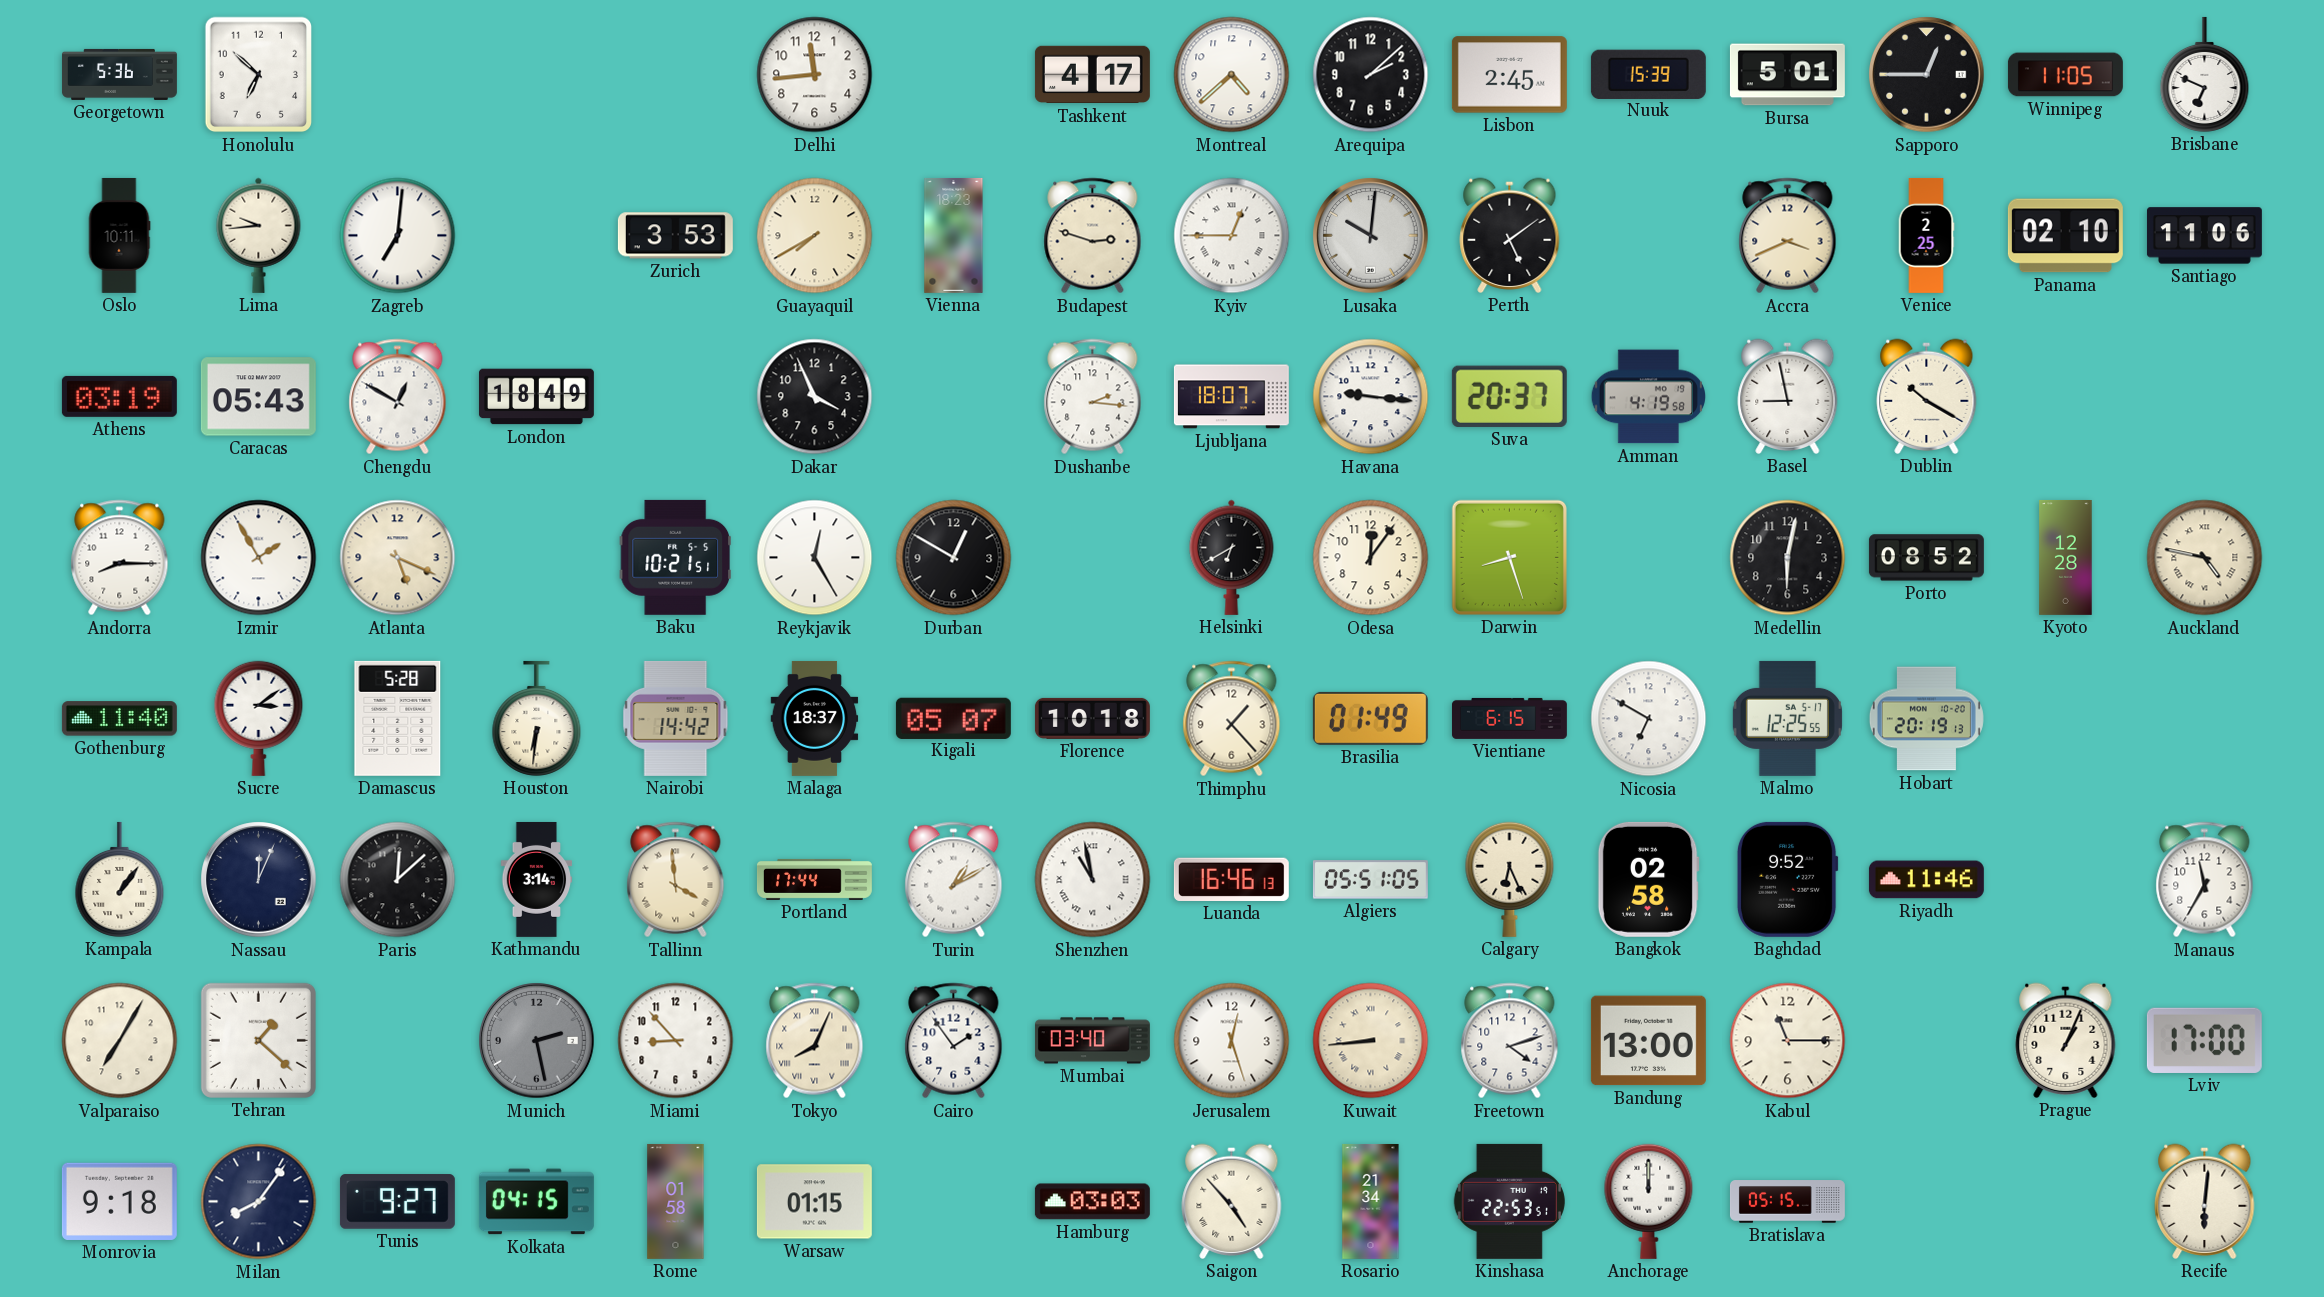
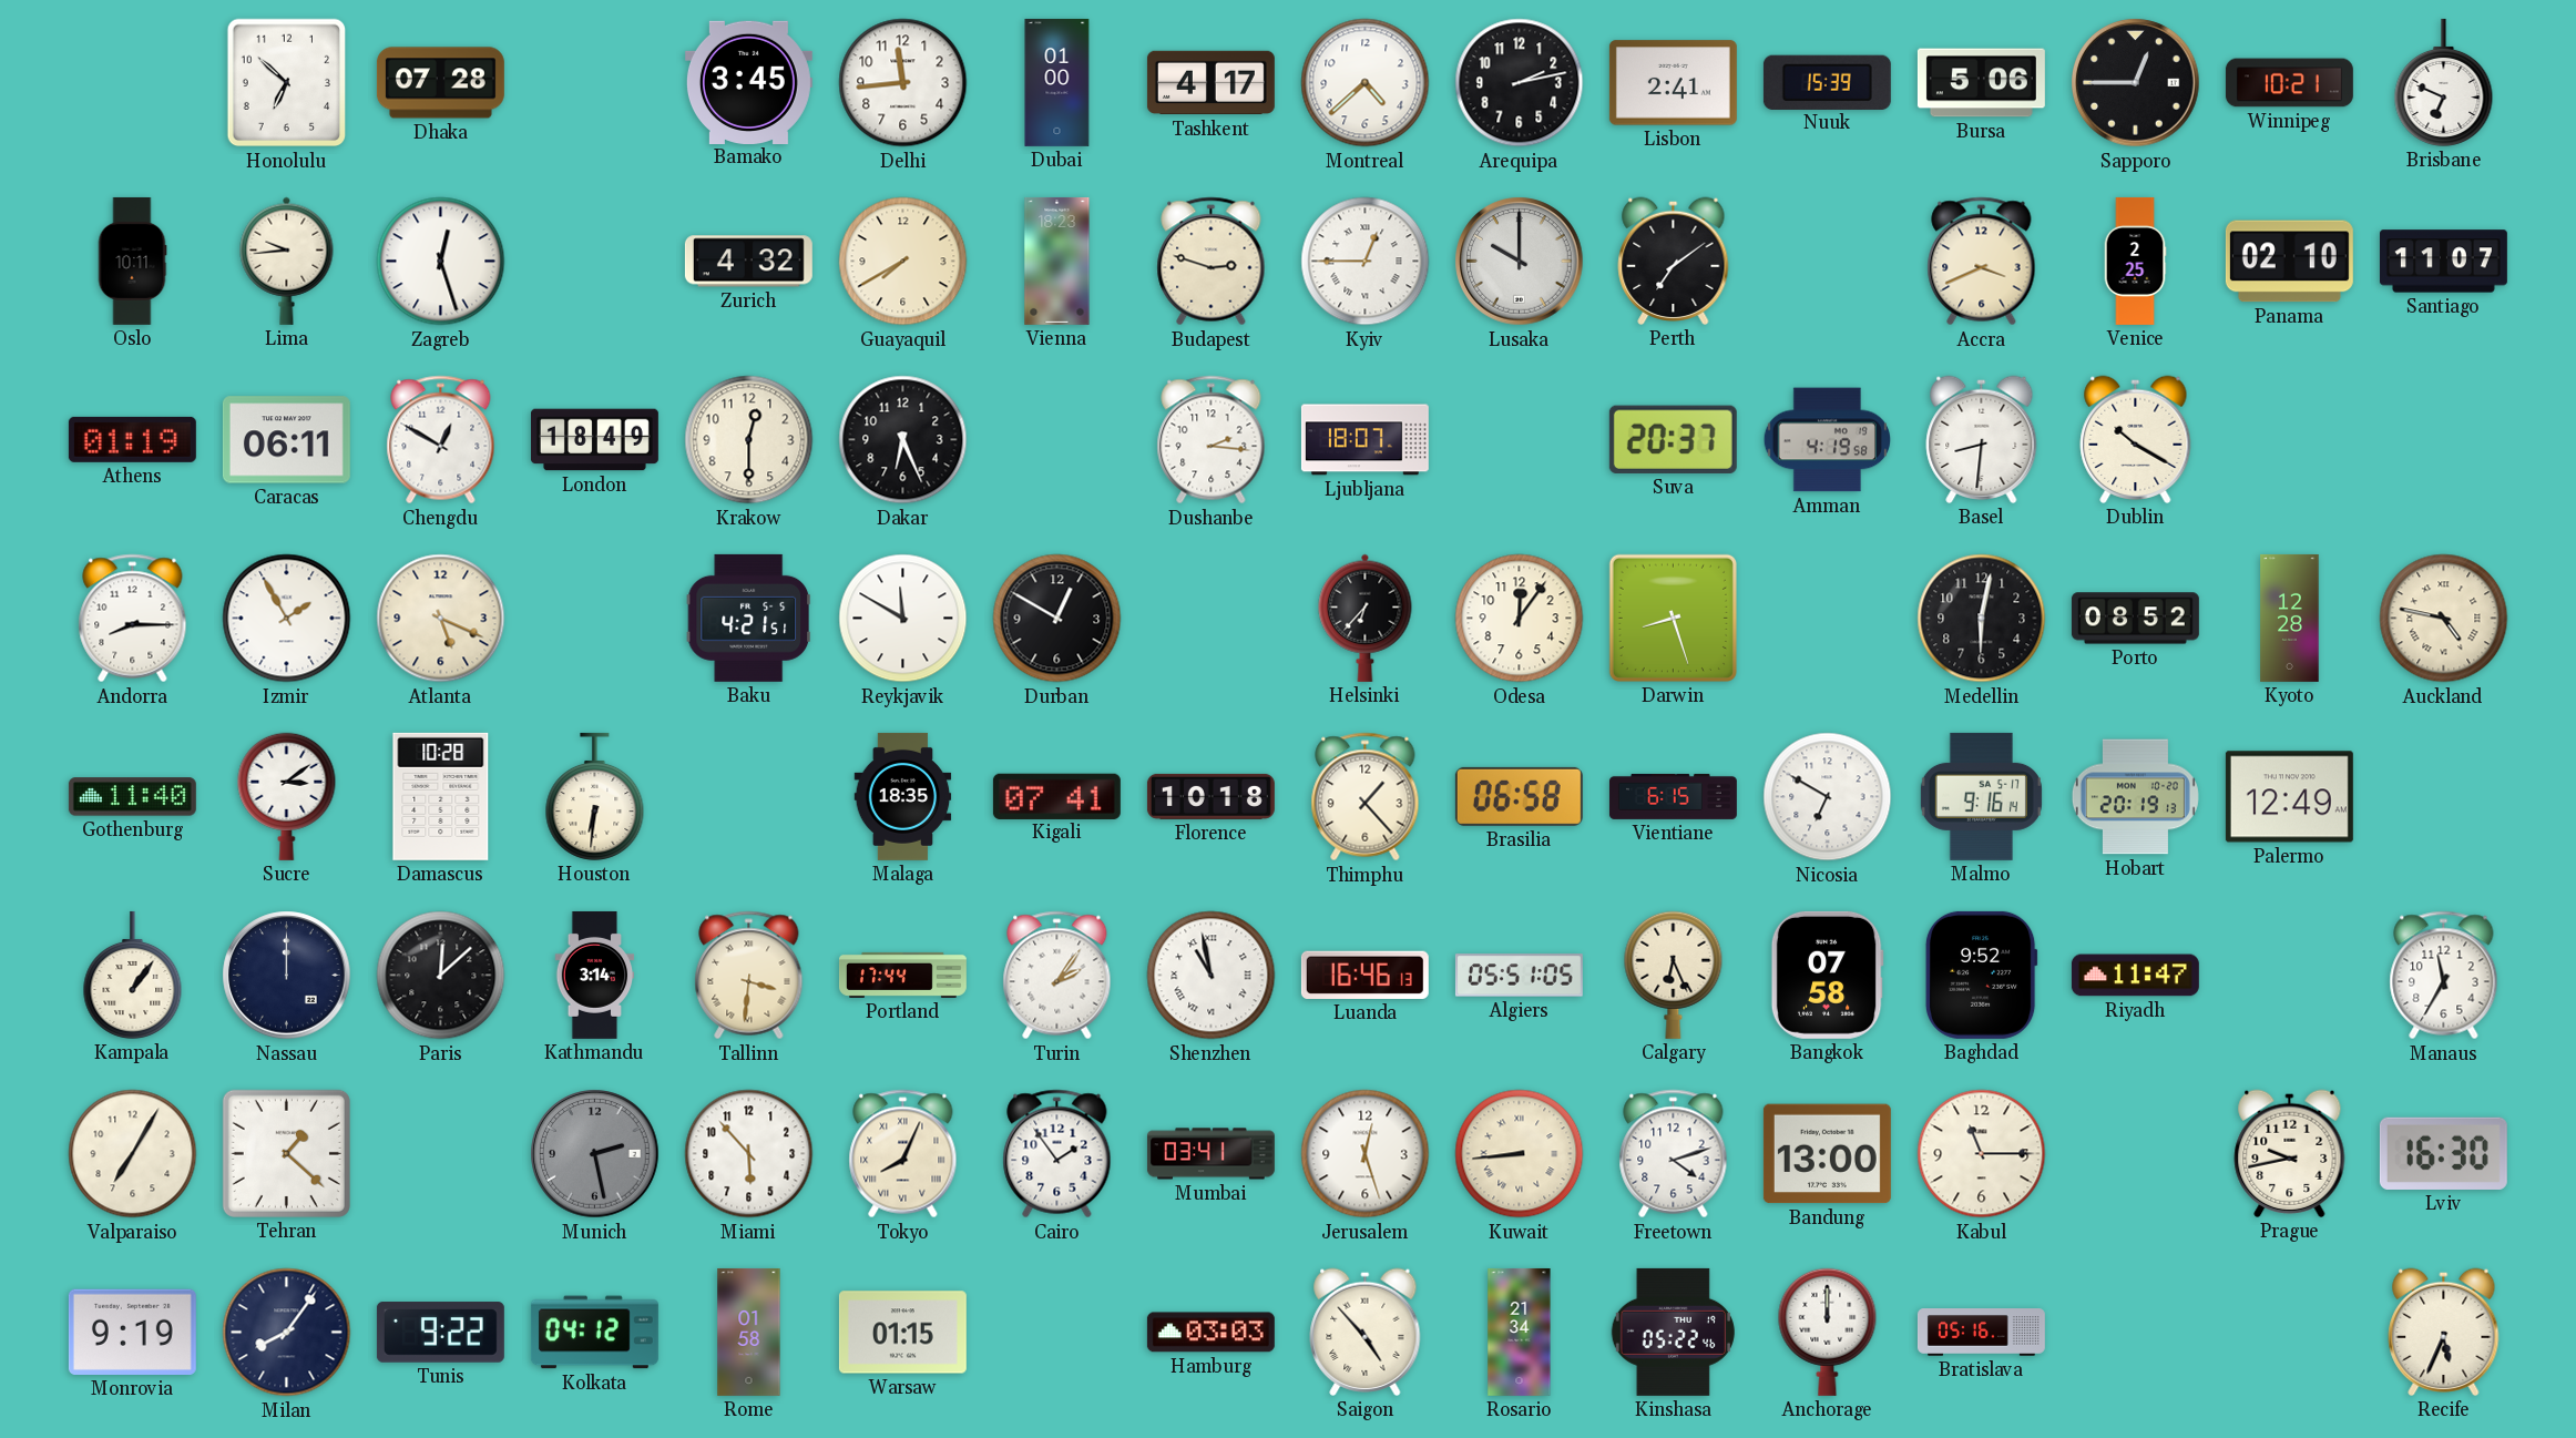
Georgetown: 5:36 -> none (119, 74)
Dhaka: none -> 07:28 (440, 83)
Bamako: none -> 3:45 (748, 82)
Dubai: none -> 01:00 (1057, 82)
Arequipa: 2:08 -> 2:13 (1520, 83)
Lisbon: 2:45 -> 2:41 (1673, 83)
Bursa: 5:01 -> 5:06 (1981, 83)
Winnipeg: 11:05 -> 10:21 (2289, 83)
Zagreb: 7:01 -> 12:27 (441, 262)
Zurich: 3:53 -> 4:32 (748, 262)
Lusaka: 10:01 -> 10:00 (1520, 262)
Perth: 5:09 -> 7:09 (1674, 261)
Santiago: 11:06 -> 11:07 (2443, 262)
Athens: 03:19 -> 01:19 (132, 439)
Caracas: 05:43 -> 06:11 (286, 440)
Krakow: none -> 12:30 (749, 440)
Dakar: 3:56 -> 6:26 (903, 440)
Havana: 9:16 -> none (1371, 397)
Basel: 8:58 -> 8:31 (1982, 439)
Baku: 10:21 -> 4:21 (748, 618)
Reykjavik: 12:25 -> 11:50 (903, 619)
Helsinki: 6:40 -> 6:37 (1366, 618)
Damascus: 5:28 -> 10:28 (441, 796)
Nairobi: 14:42 -> none (676, 718)
Malaga: 18:37 -> 18:35 (903, 796)
Kigali: 05:07 -> 07:41 (1056, 796)
Brasilia: 01:49 -> 06:58 (1519, 796)
Malmo: 12:25 -> 9:16 (1981, 796)
Palermo: none -> 12:49 (2289, 797)
Nassau: 12:04 -> 12:00 (287, 976)
Tallinn: 3:59 -> 3:31 (749, 976)
Turin: 1:10 -> 2:06 (1057, 976)
Bangkok: 02:58 -> 07:58 (1827, 975)
Riyadh: 11:46 -> 11:47 (2135, 976)
Miami: 8:53 -> 5:53 (749, 1154)
Mumbai: 03:40 -> 03:41 (1210, 1154)
Prague: 1:04 -> 9:43 (2290, 1153)
Lviv: 17:00 -> 16:30 (2443, 1153)
Monrovia: 9:18 -> 9:19 (132, 1332)
Tunis: 9:27 -> 9:22 (440, 1333)
Kolkata: 04:15 -> 04:12 (594, 1333)
Kinshasa: 22:53 -> 05:22 (1673, 1332)
Bratislava: 05:15 -> 05:16 (1981, 1333)
Recife: 6:01 -> 5:34 (2444, 1332)
